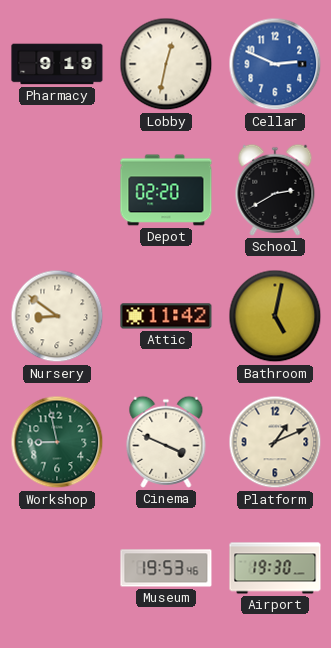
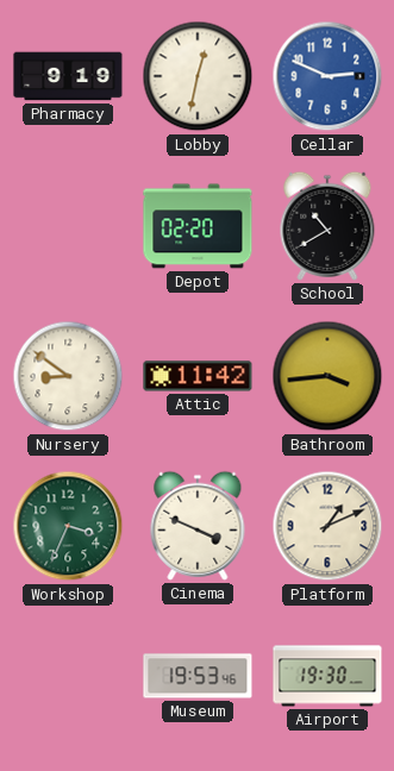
School: 2:40 -> 10:40 (327, 226)
Bathroom: 5:02 -> 3:44 (327, 376)
Workshop: 8:58 -> 3:34 (68, 526)
